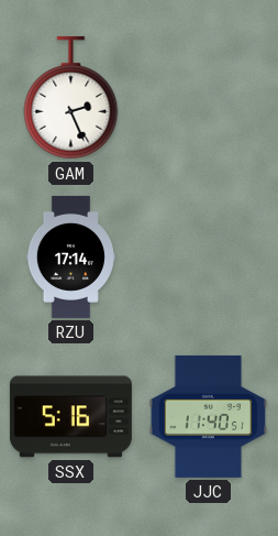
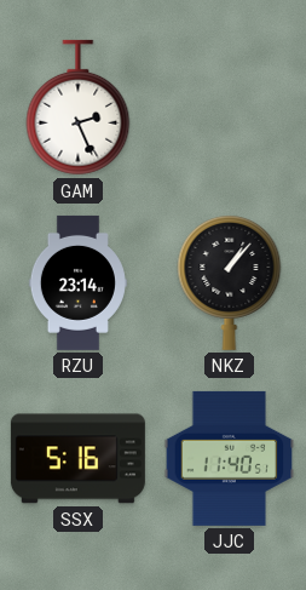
RZU: 17:14 -> 23:14 (77, 282)
NKZ: none -> 1:07 (230, 283)
